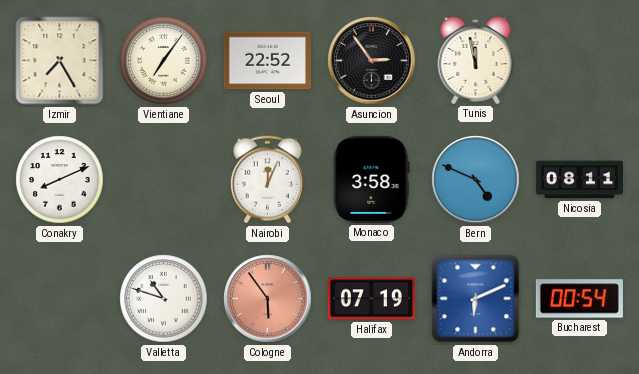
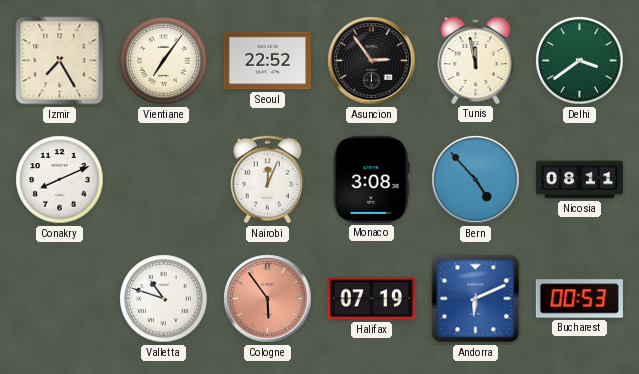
Delhi: none -> 3:39 (580, 61)
Monaco: 3:58 -> 3:08 (372, 179)
Bern: 4:49 -> 4:53 (476, 180)
Bucharest: 00:54 -> 00:53 (579, 299)
